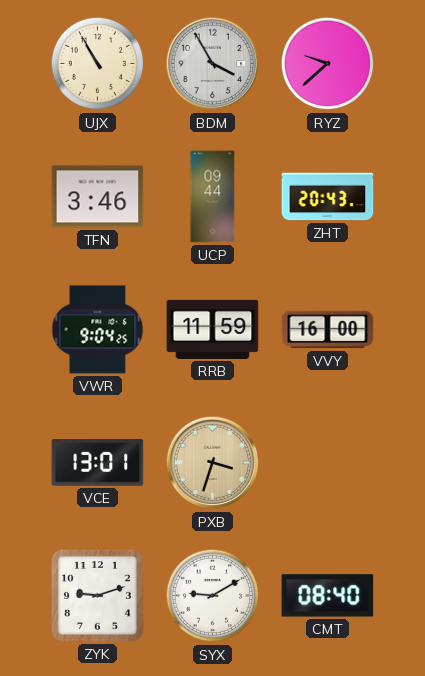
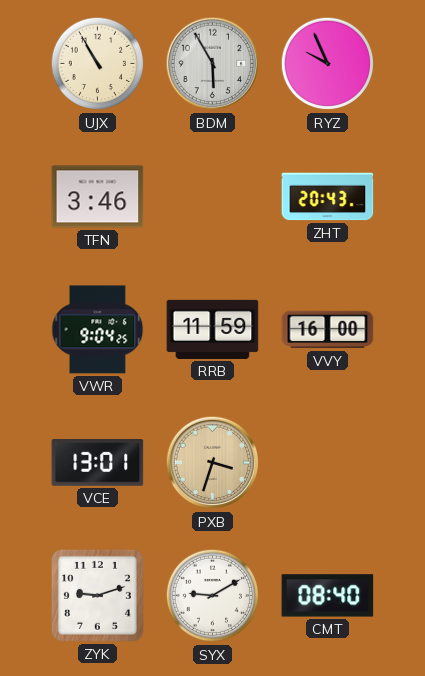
BDM: 3:55 -> 5:55 (213, 64)
RYZ: 9:38 -> 9:56 (328, 64)
UCP: 09:44 -> none (213, 197)
